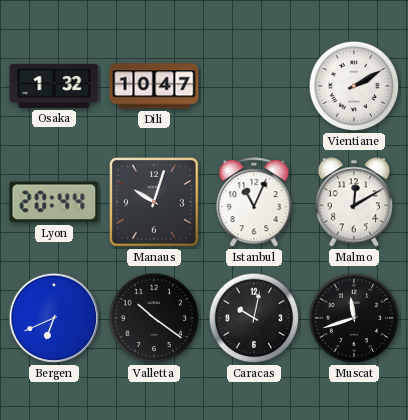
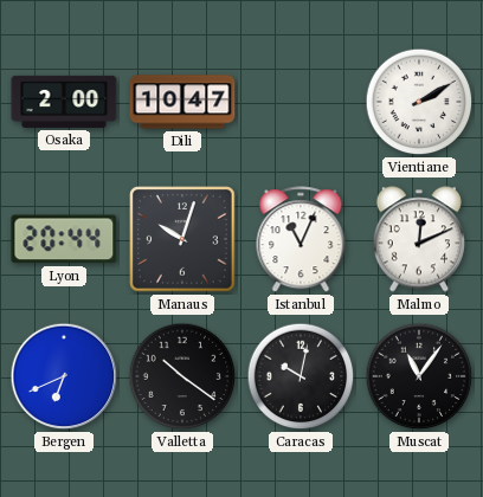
Osaka: 1:32 -> 2:00 (64, 102)
Malmo: 12:10 -> 12:11 (419, 239)
Muscat: 11:42 -> 11:06 (419, 376)
